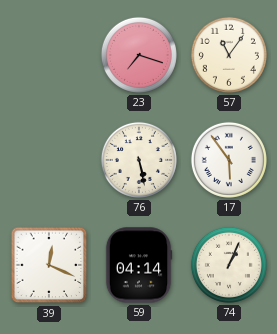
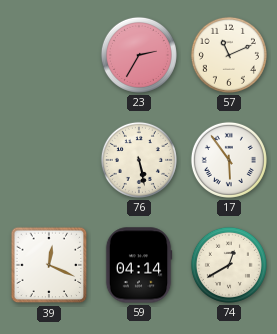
23: 7:18 -> 2:35 (139, 55)
57: 11:06 -> 11:11 (229, 55)
74: 1:04 -> 12:40 (229, 265)
